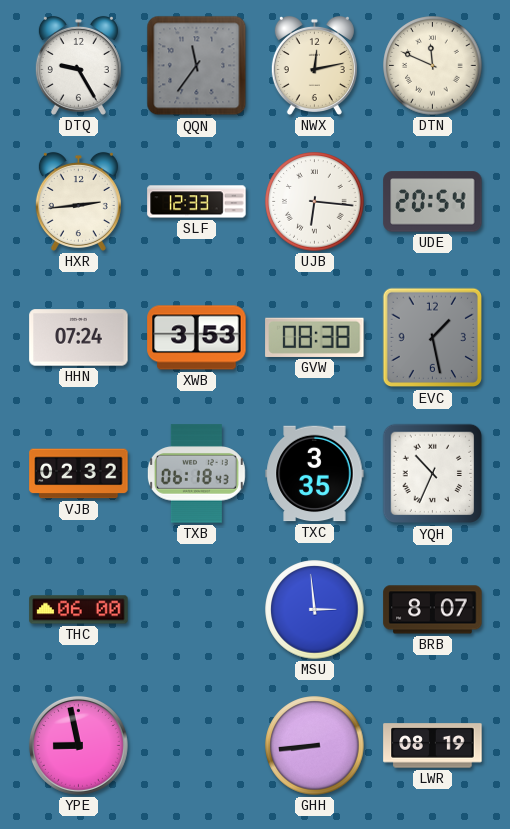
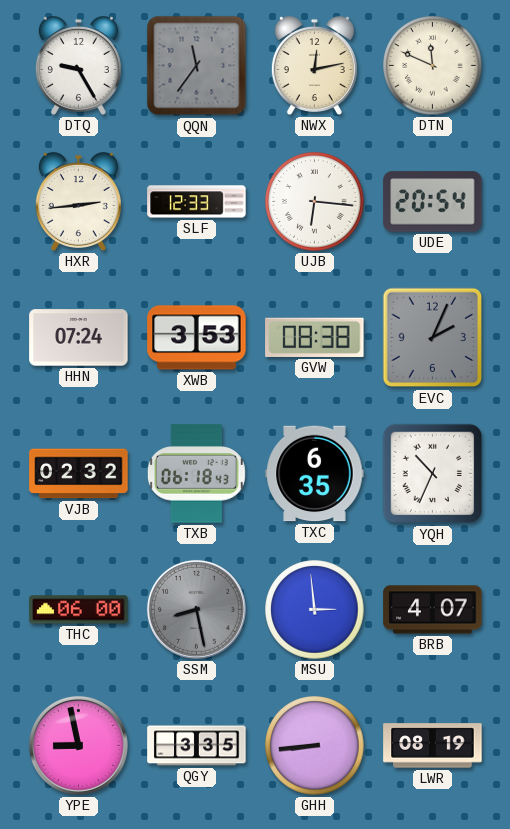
EVC: 1:28 -> 2:04 (433, 338)
TXC: 3:35 -> 6:35 (315, 474)
SSM: none -> 8:28 (196, 609)
BRB: 8:07 -> 4:07 (433, 610)
QGY: none -> 3:35 (197, 746)
